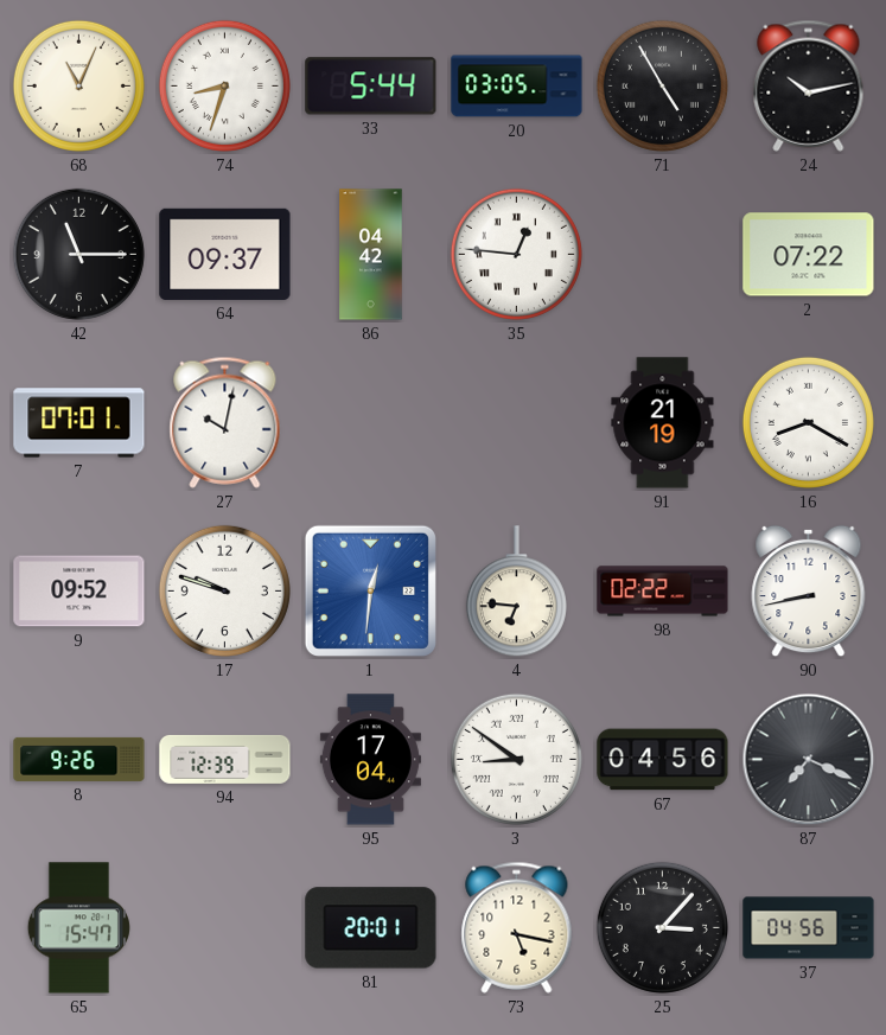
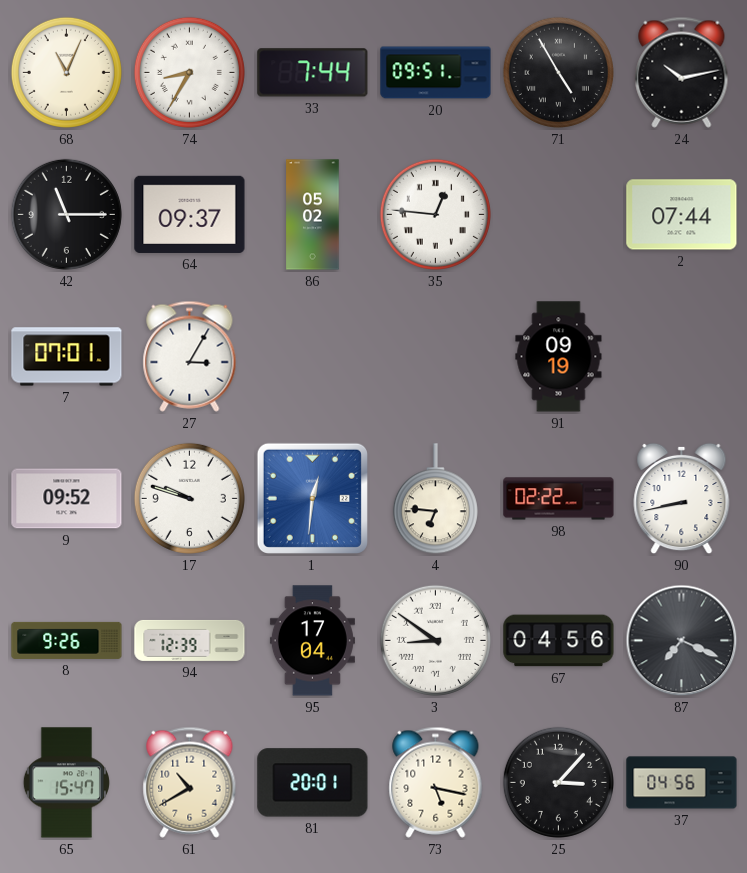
74: 8:33 -> 8:35 (189, 72)
33: 5:44 -> 7:44 (313, 73)
20: 03:05 -> 09:51 (436, 73)
86: 04:42 -> 05:02 (313, 215)
2: 07:22 -> 07:44 (682, 215)
27: 10:02 -> 3:05 (190, 356)
91: 21:19 -> 09:19 (559, 357)
16: 8:20 -> none (808, 422)
61: none -> 10:40 (190, 782)
